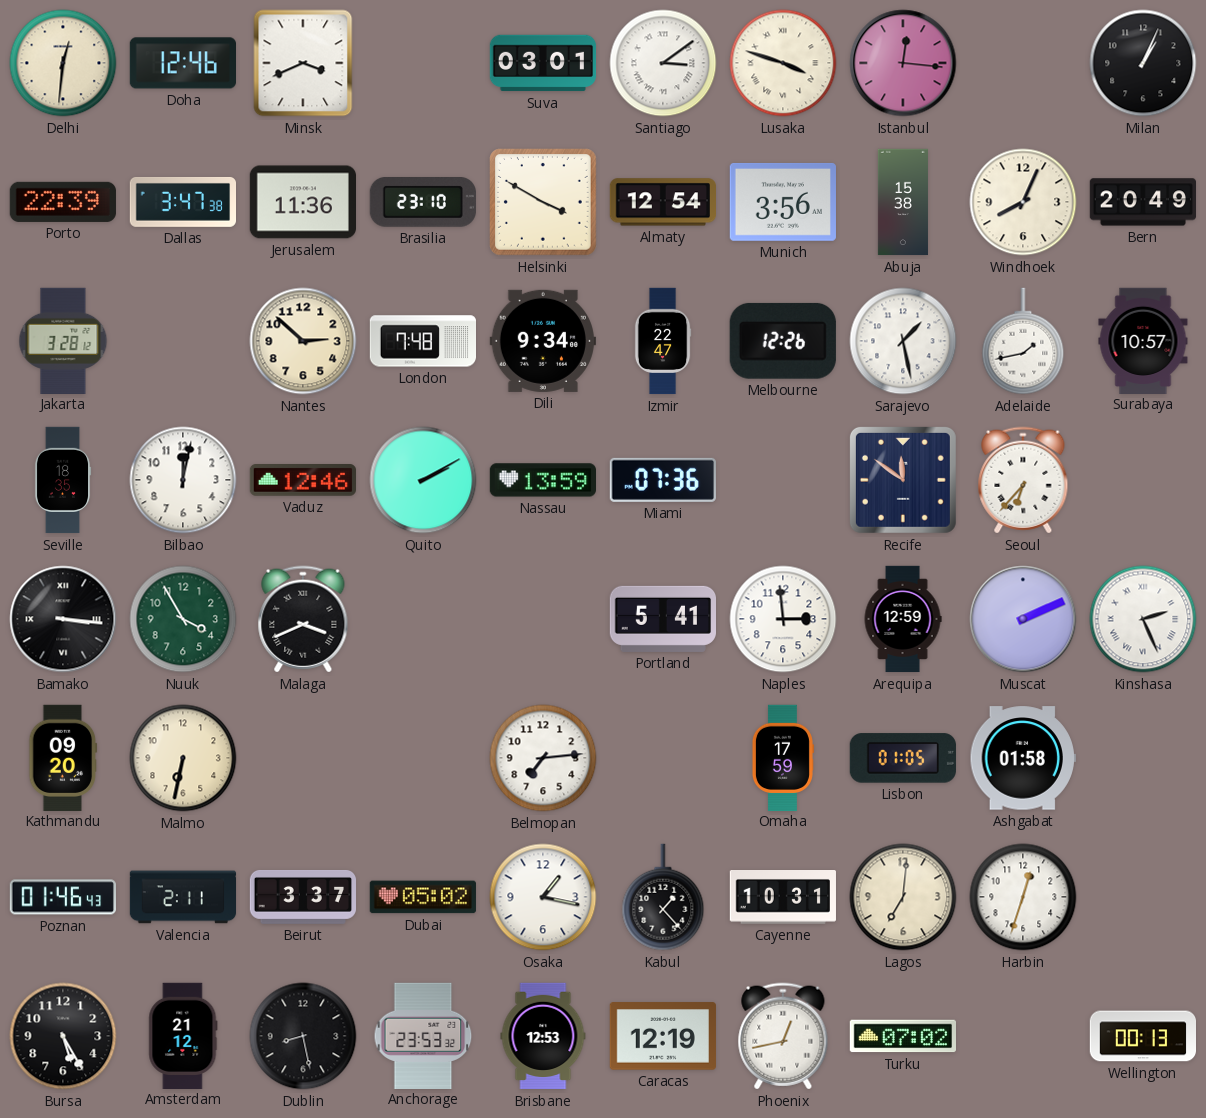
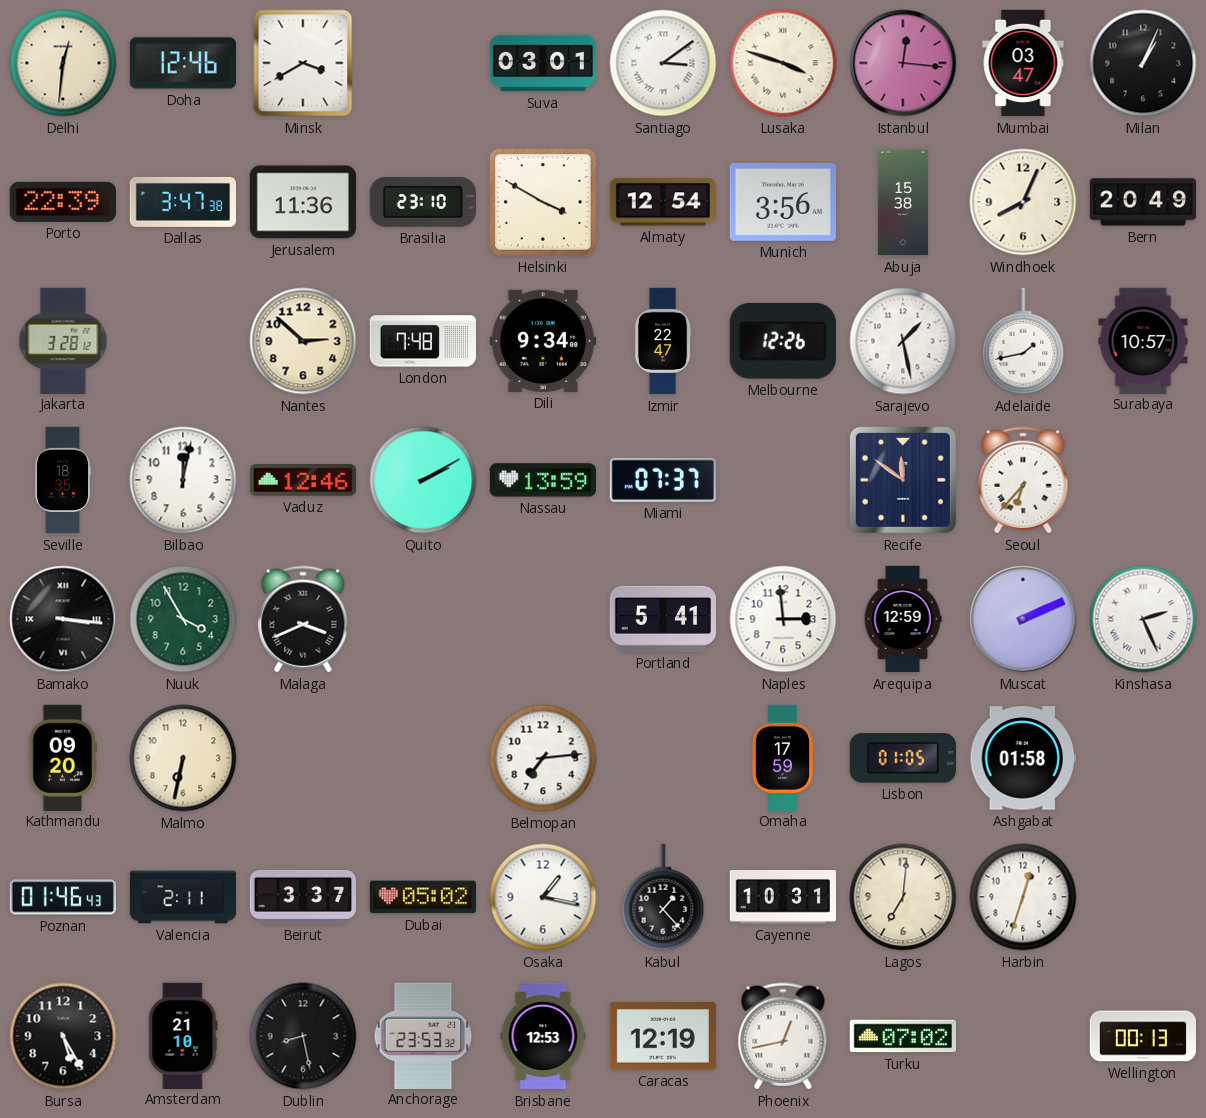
Minsk: 3:41 -> 3:40 (303, 63)
Mumbai: none -> 03:47 (1023, 63)
Miami: 07:36 -> 07:37 (663, 480)
Amsterdam: 21:12 -> 21:10 (183, 1035)
